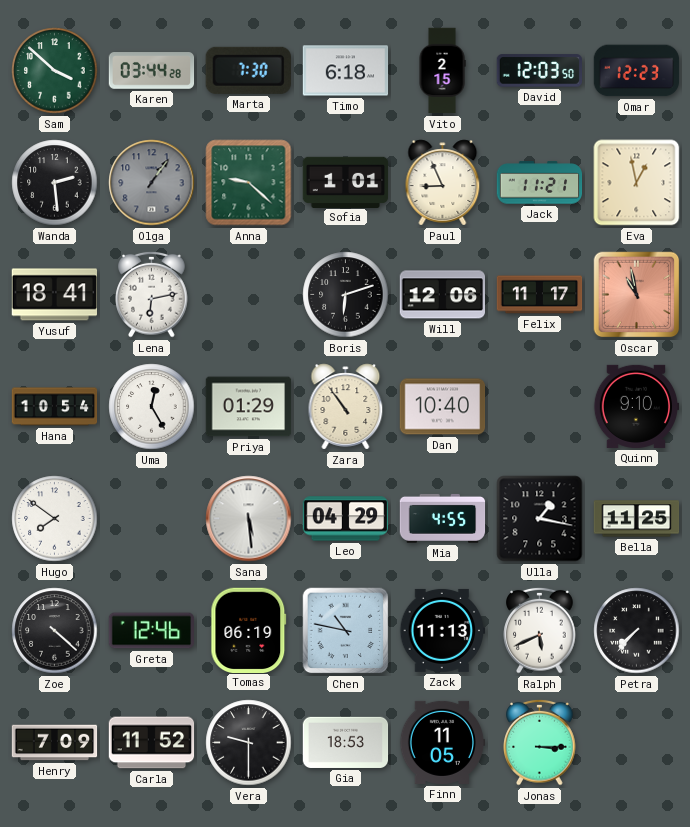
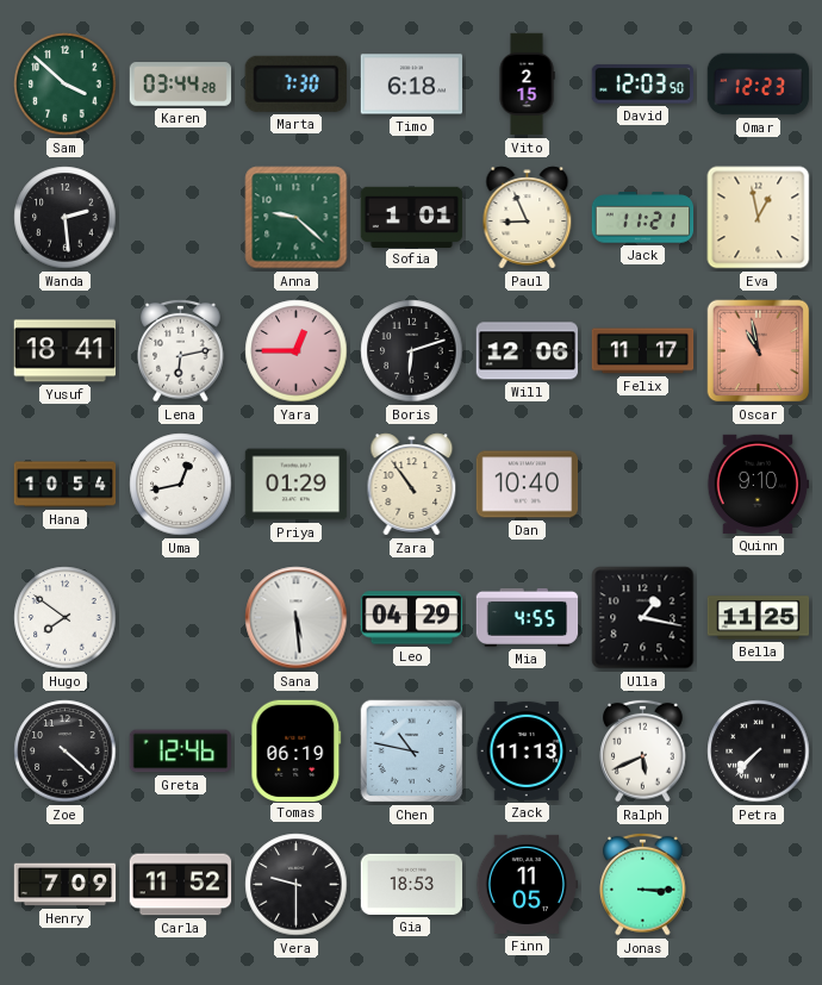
Olga: 1:06 -> none (152, 183)
Yara: none -> 12:45 (297, 351)
Uma: 12:25 -> 12:43 (181, 485)
